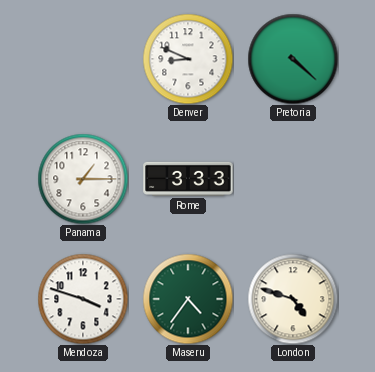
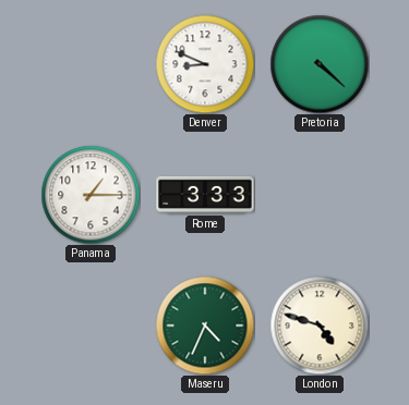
Mendoza: 3:48 -> none (83, 299)
Maseru: 4:36 -> 4:34 (205, 326)
